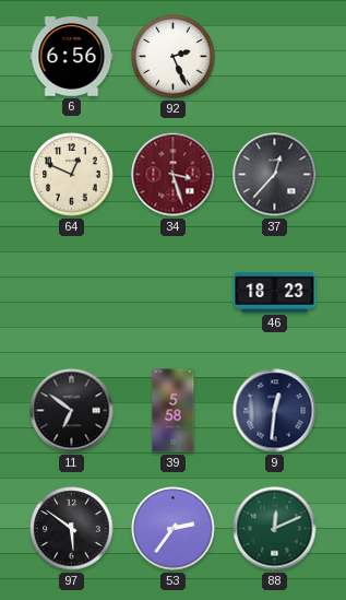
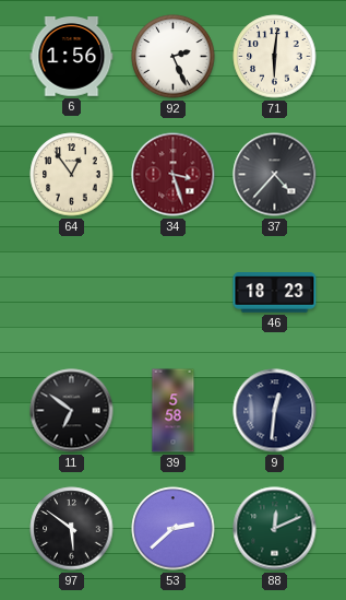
6: 6:56 -> 1:56 (72, 57)
71: none -> 6:01 (275, 57)
64: 12:49 -> 12:54 (72, 175)
37: 12:37 -> 4:37 (275, 175)
53: 2:36 -> 2:38 (174, 529)
